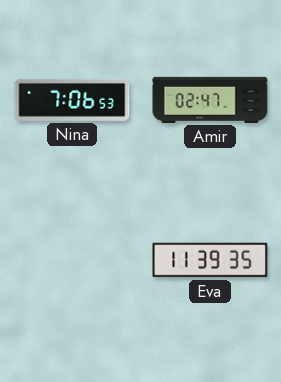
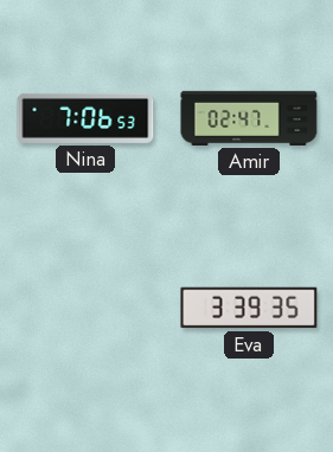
Eva: 11:39 -> 3:39 (249, 308)
